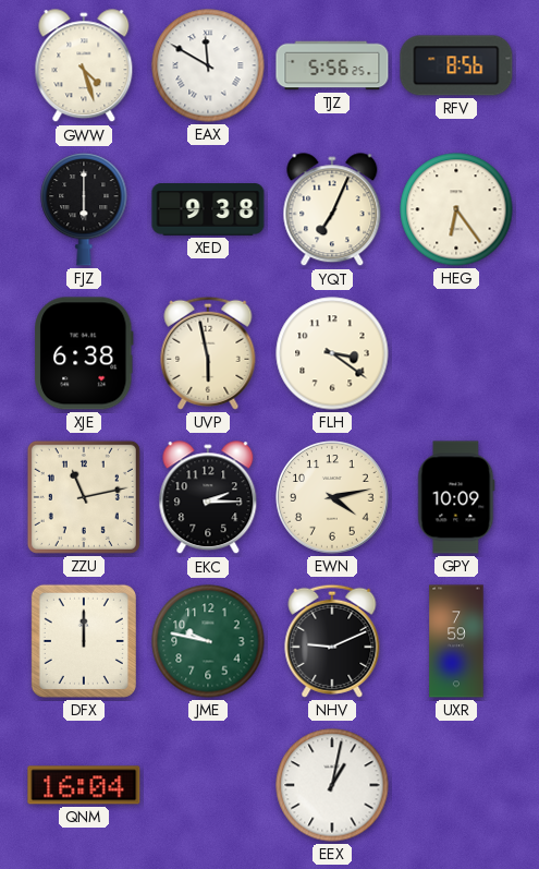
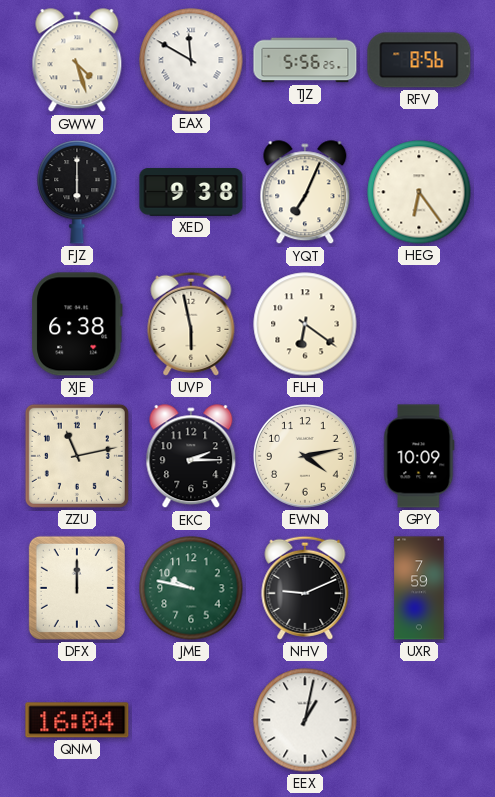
FLH: 3:21 -> 6:21 (305, 324)
